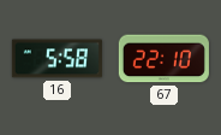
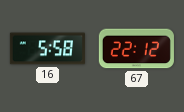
67: 22:10 -> 22:12 (136, 49)
